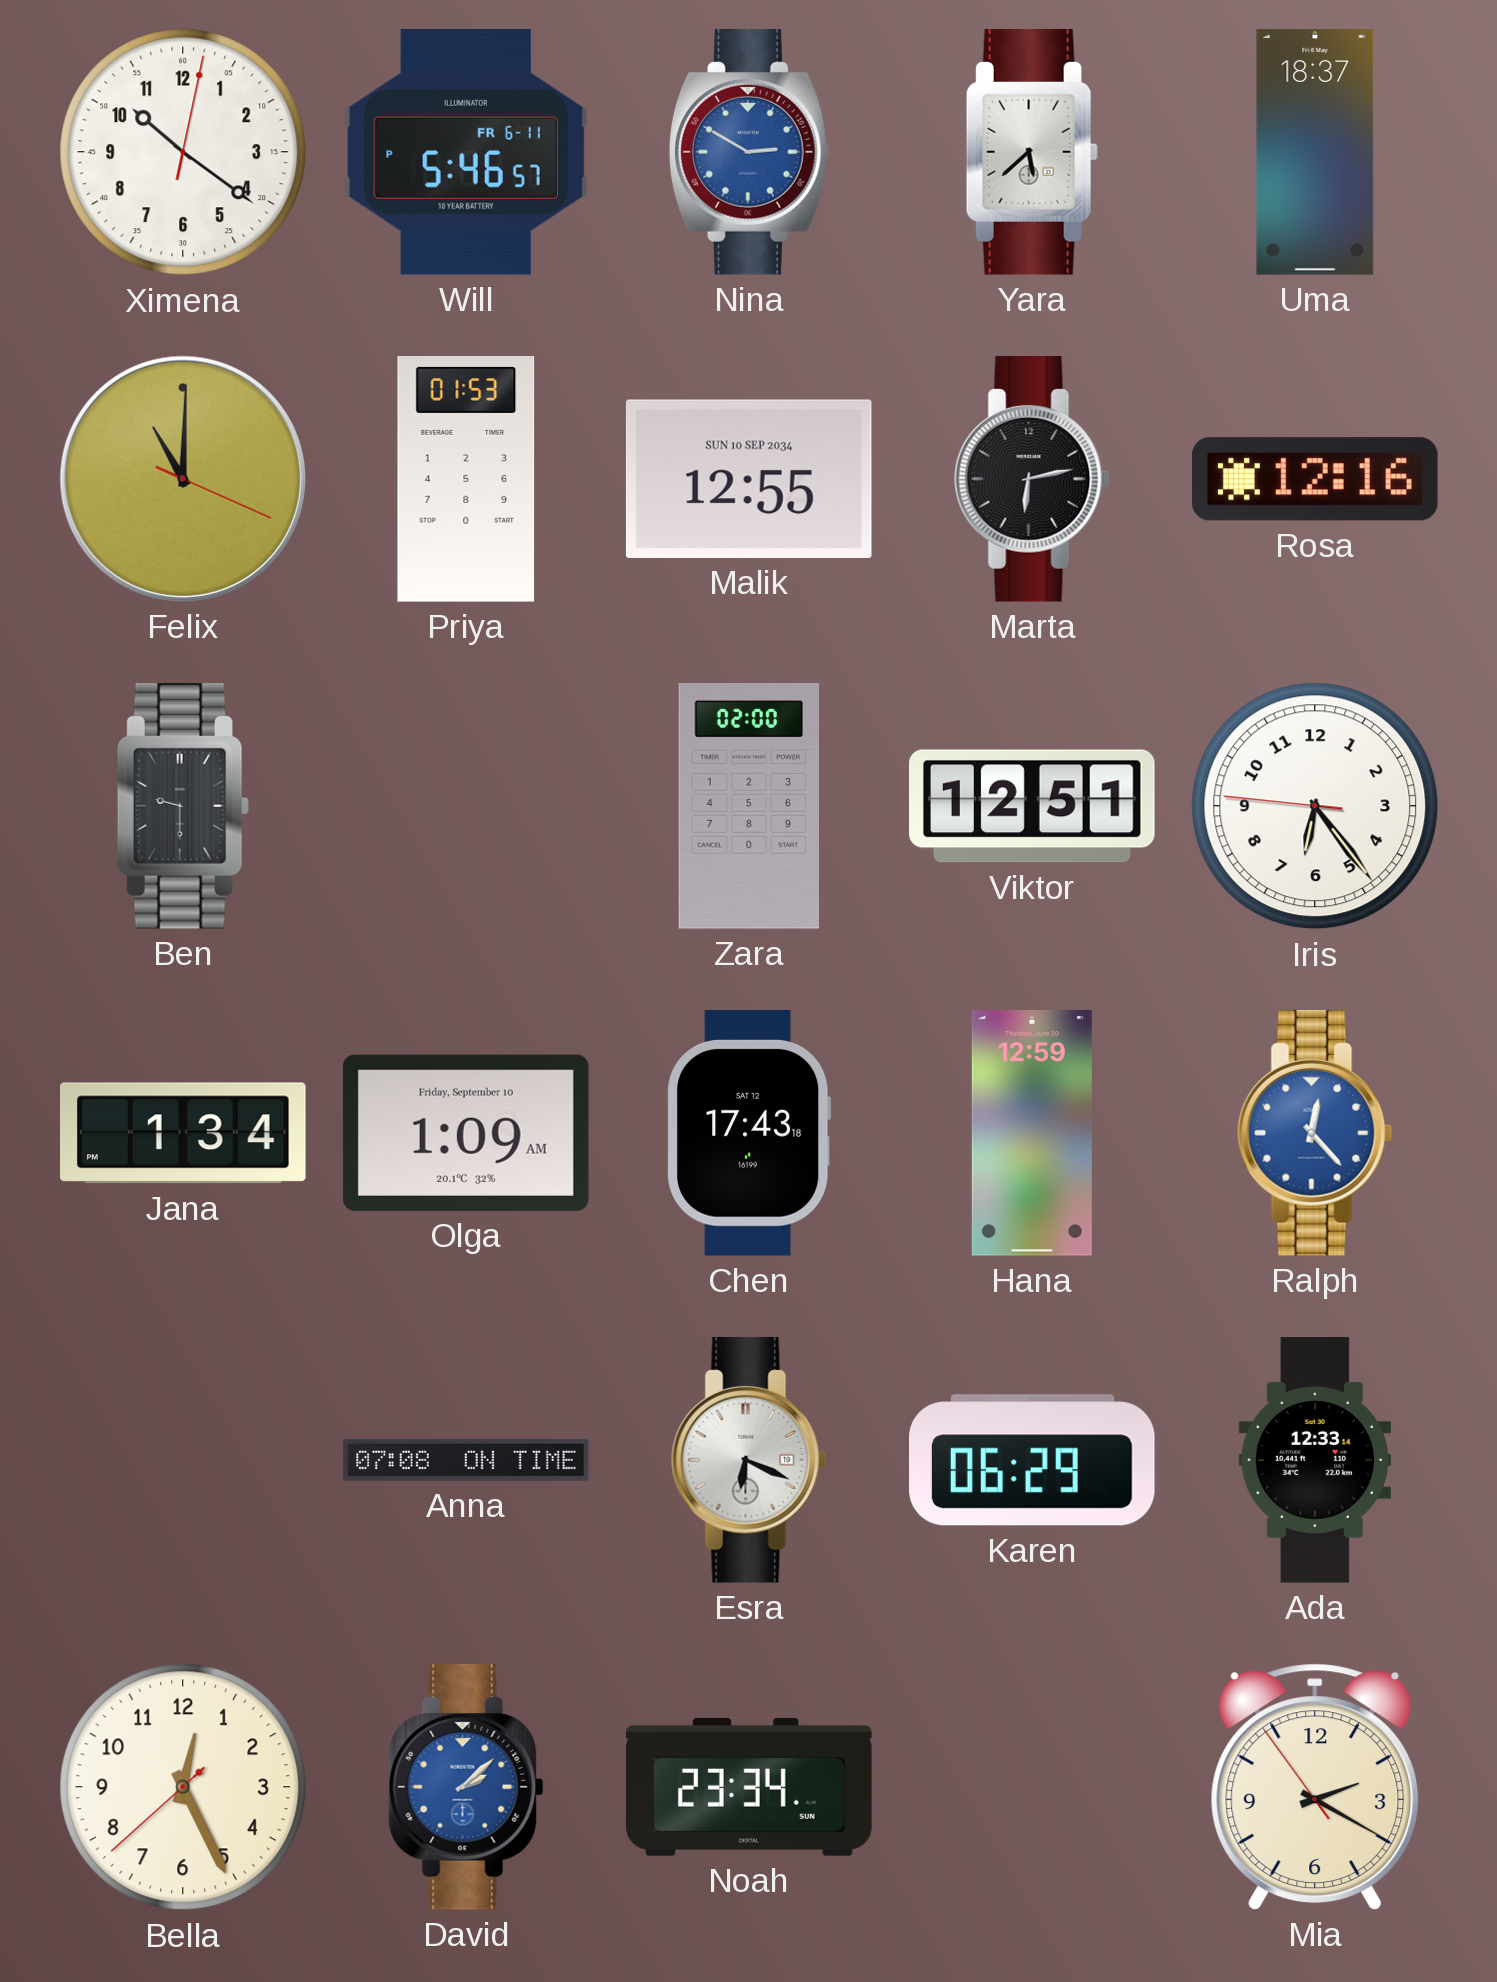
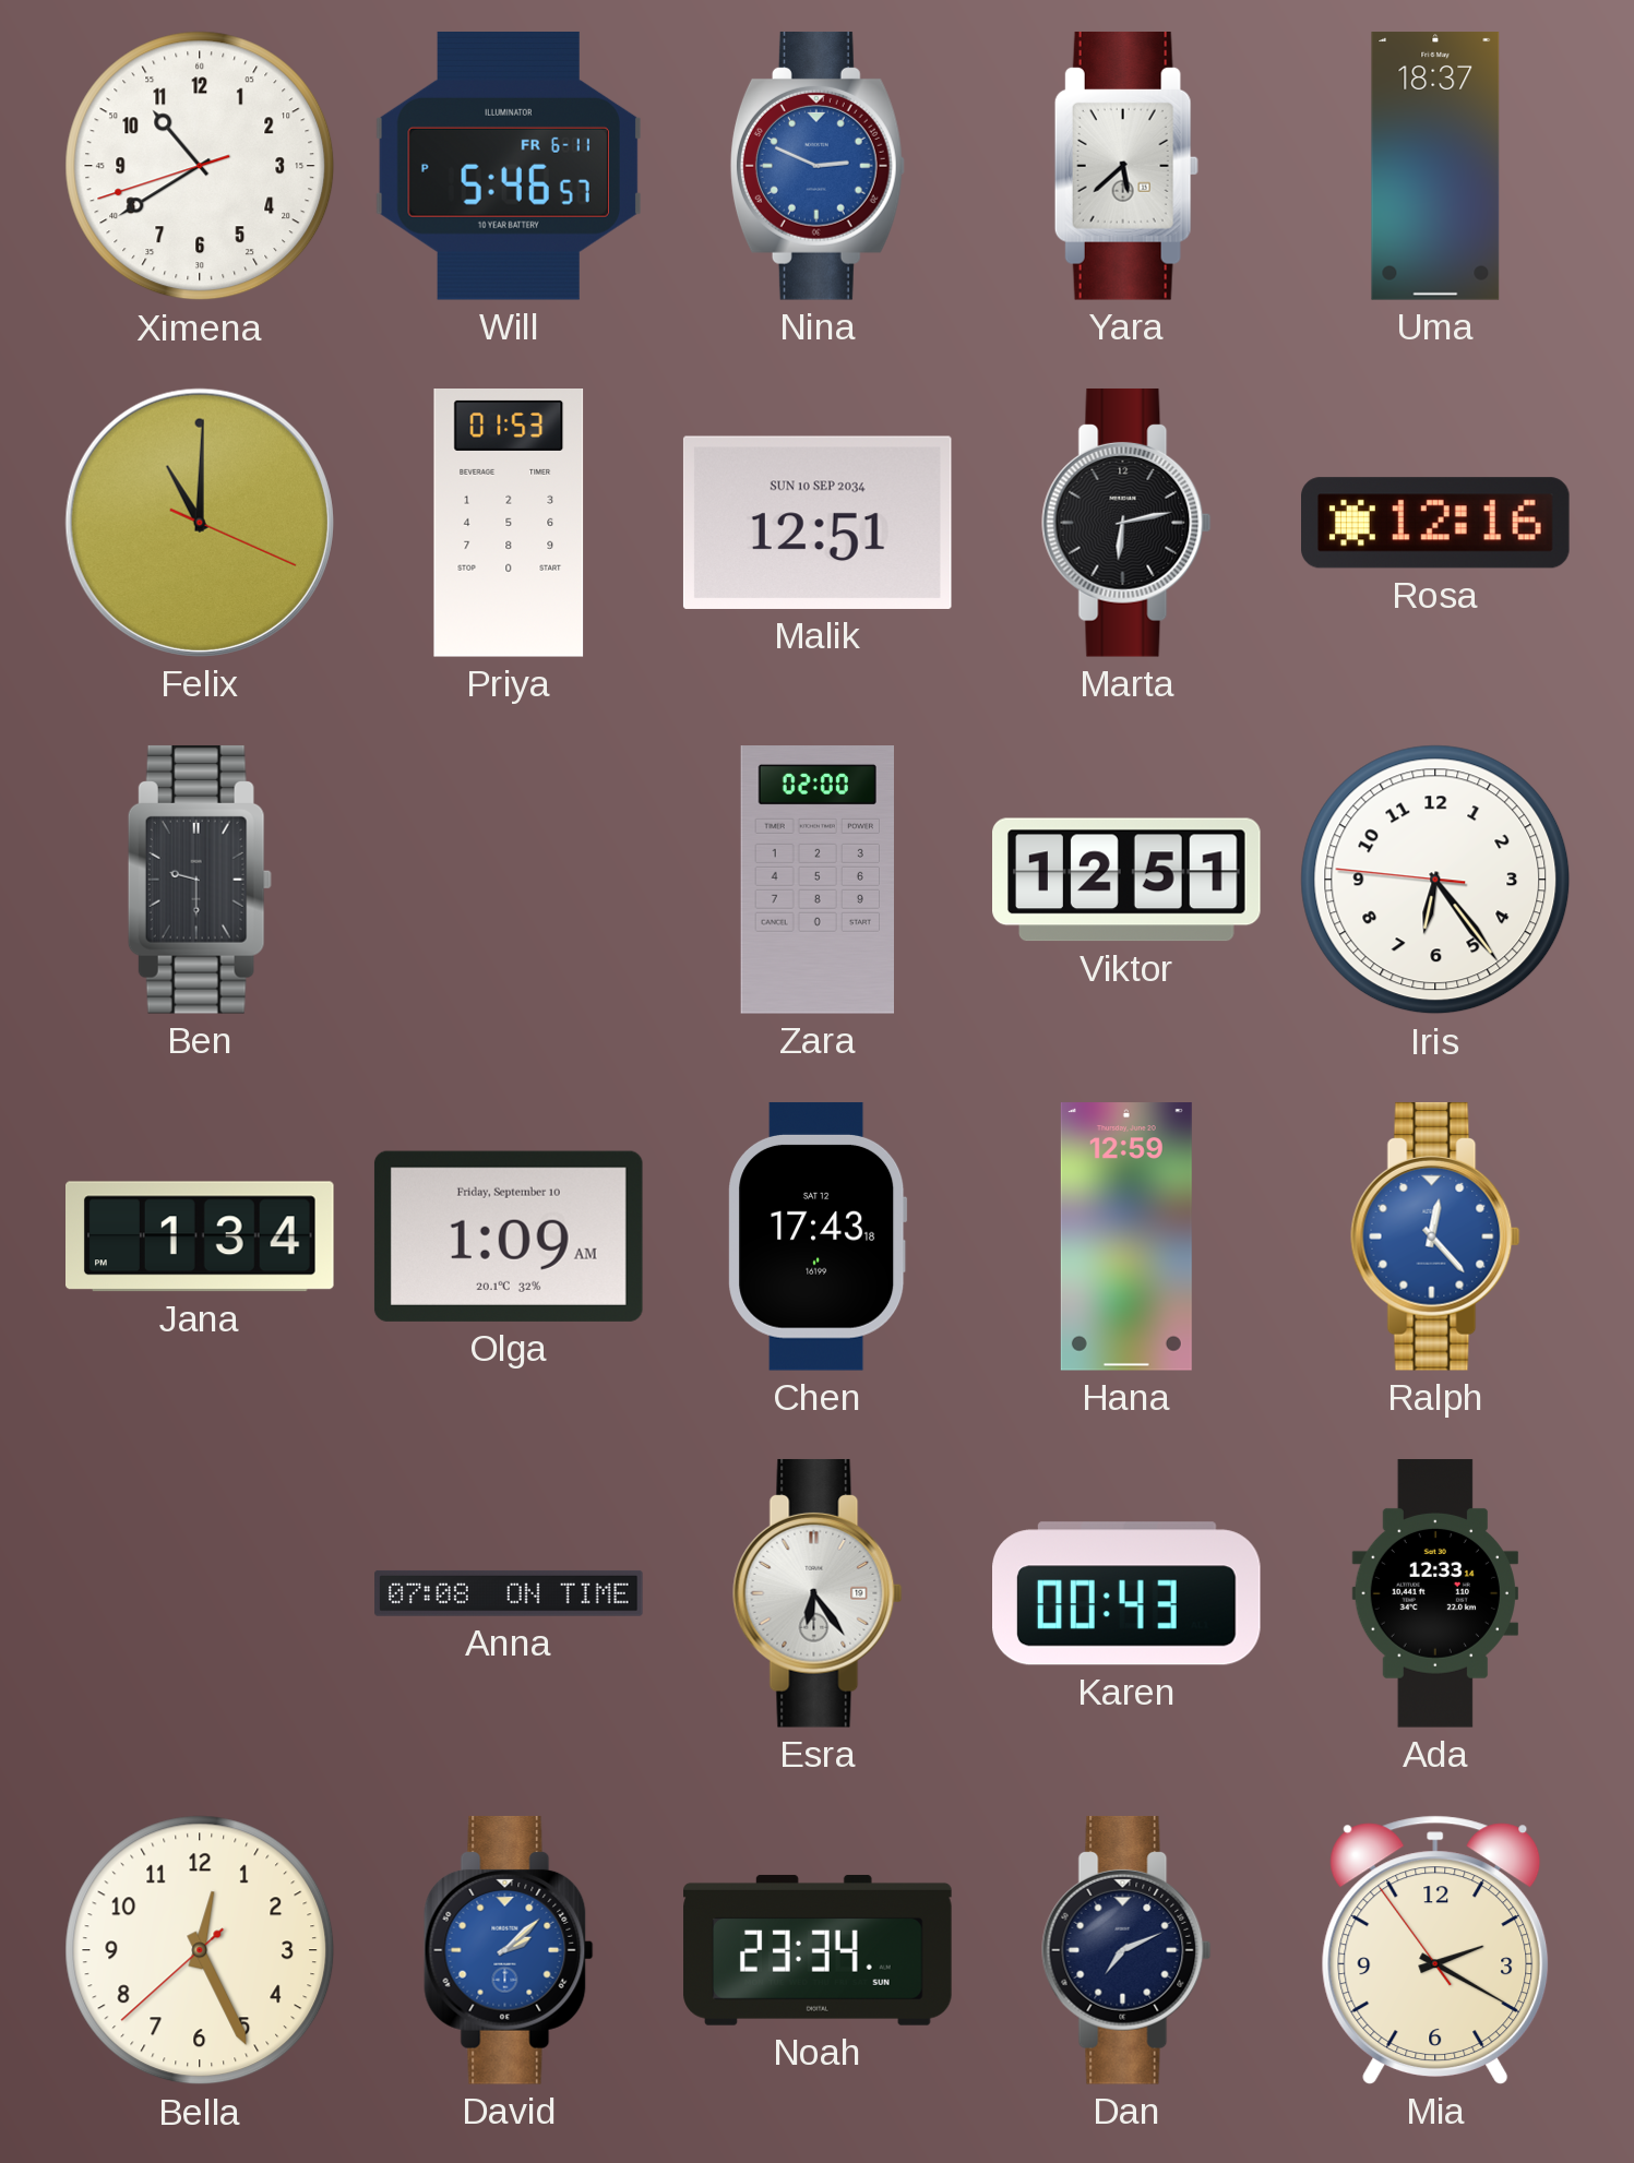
Ximena: 10:21 -> 10:39 (200, 166)
Nina: 2:50 -> 2:49 (818, 166)
Malik: 12:55 -> 12:51 (818, 523)
Esra: 6:19 -> 6:24 (818, 1593)
Karen: 06:29 -> 00:43 (1128, 1593)
Dan: none -> 7:11 (1126, 1950)
